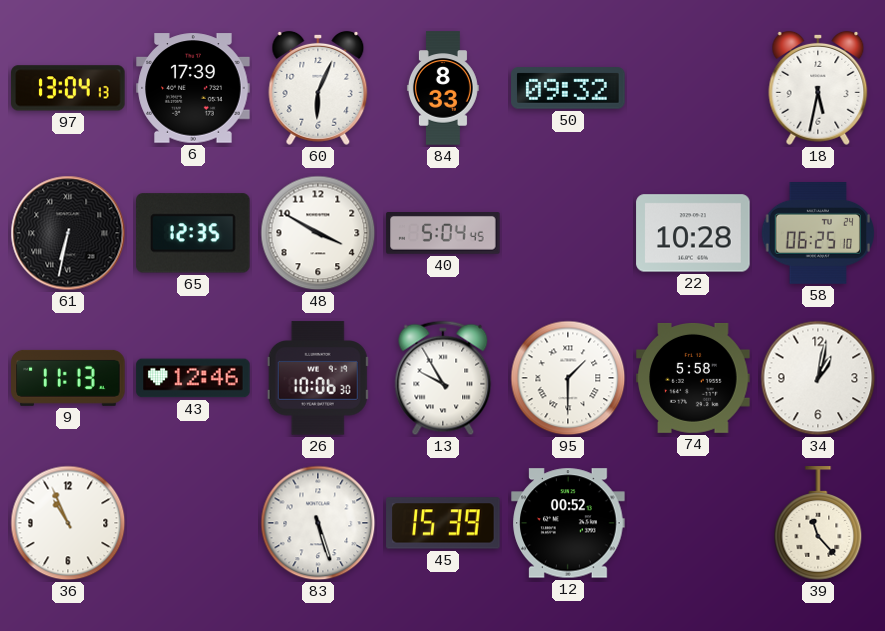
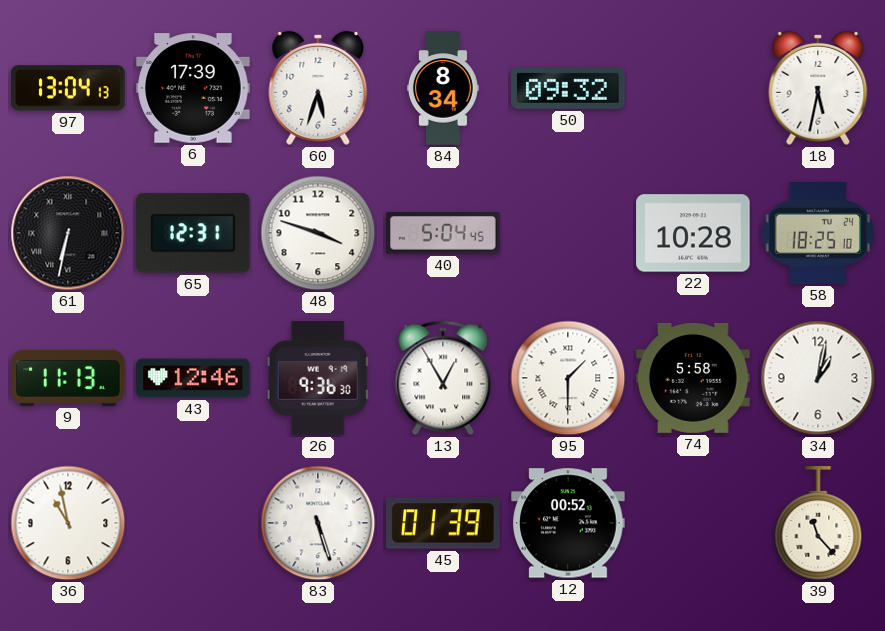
60: 6:04 -> 5:33 (318, 88)
84: 8:33 -> 8:34 (443, 88)
65: 12:35 -> 12:31 (193, 233)
48: 3:50 -> 3:48 (318, 233)
58: 06:25 -> 18:25 (817, 234)
26: 10:06 -> 9:36 (318, 378)
13: 9:55 -> 12:55 (443, 378)
36: 10:56 -> 10:58 (68, 523)
45: 15:39 -> 01:39 (443, 523)
